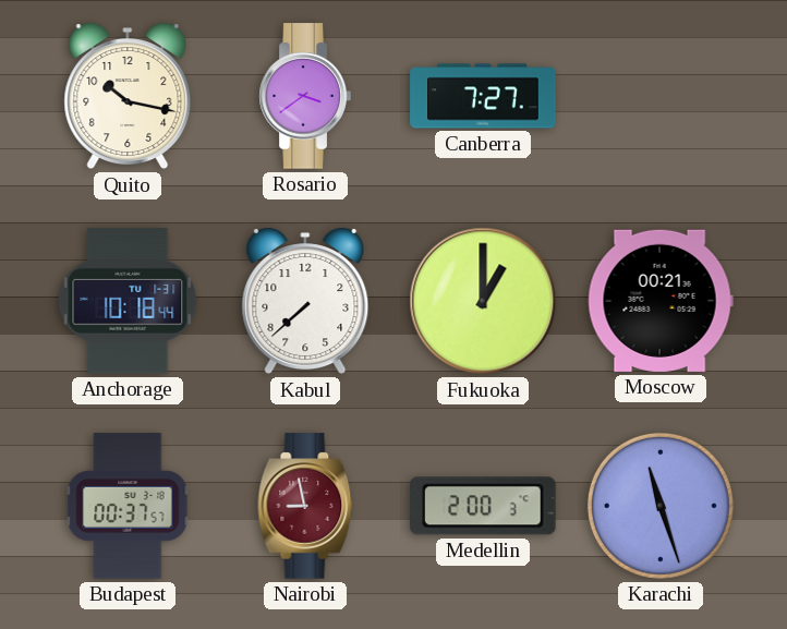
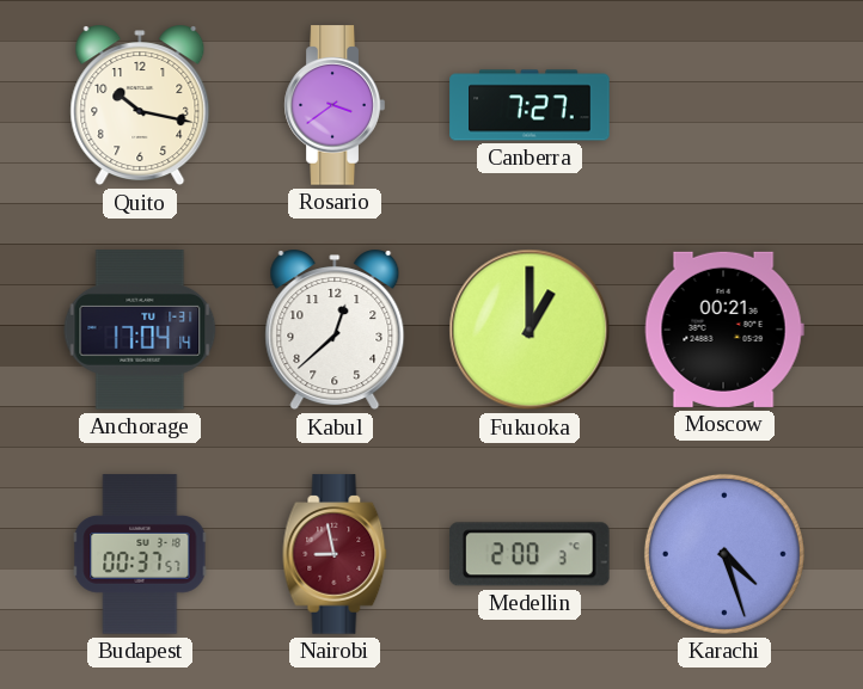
Anchorage: 10:18 -> 17:04 (140, 330)
Kabul: 7:38 -> 12:38 (335, 330)
Karachi: 11:27 -> 4:27 (724, 554)
